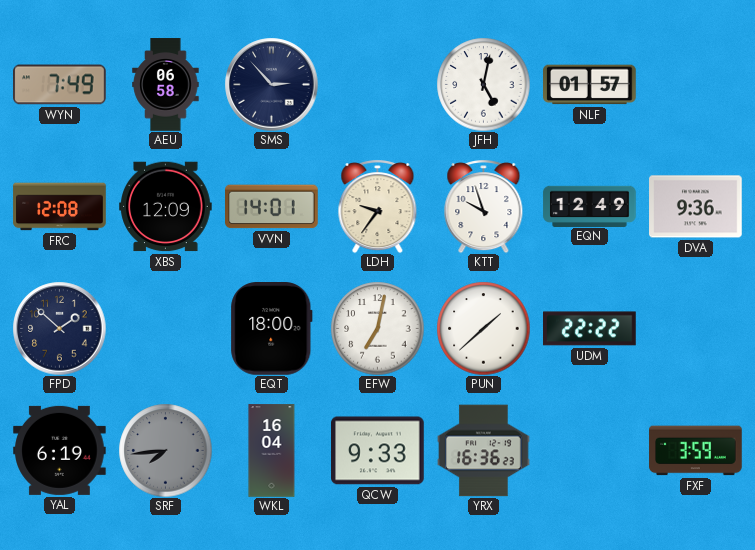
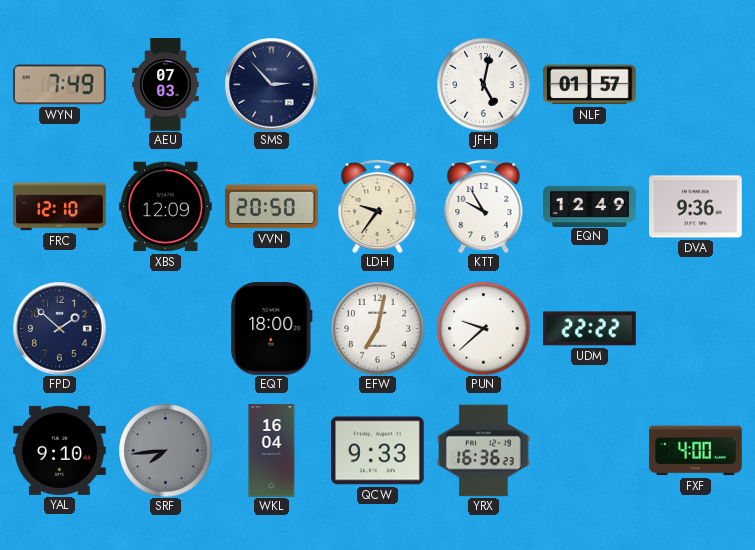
AEU: 06:58 -> 07:03 (166, 85)
FRC: 12:08 -> 12:10 (60, 207)
VVN: 14:01 -> 20:50 (272, 207)
KTT: 9:57 -> 9:55 (484, 206)
PUN: 1:38 -> 9:38 (483, 328)
YAL: 6:19 -> 9:10 (60, 450)
FXF: 3:59 -> 4:00 (696, 451)
